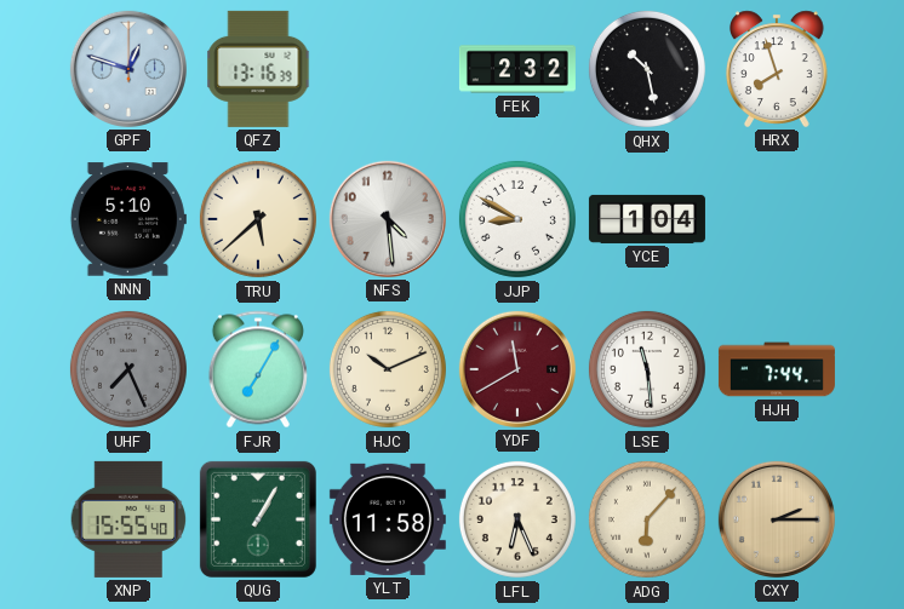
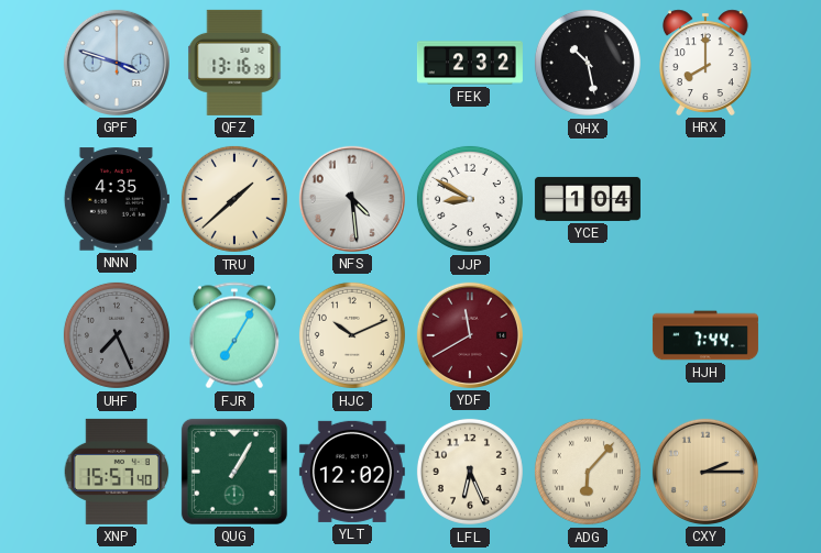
GPF: 12:48 -> 3:48 (117, 63)
HRX: 7:57 -> 8:00 (705, 63)
NNN: 5:10 -> 4:35 (117, 199)
TRU: 5:38 -> 1:38 (234, 199)
LSE: 11:29 -> none (647, 369)
XNP: 15:55 -> 15:57 (117, 472)
YLT: 11:58 -> 12:02 (352, 472)
